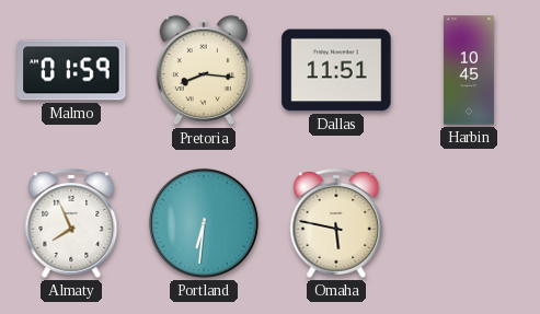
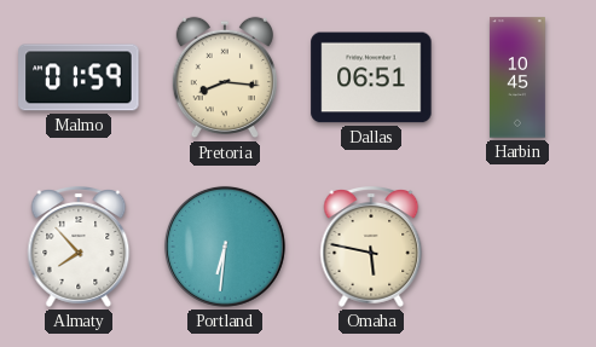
Dallas: 11:51 -> 06:51 (371, 77)
Almaty: 7:56 -> 7:53 (79, 248)
